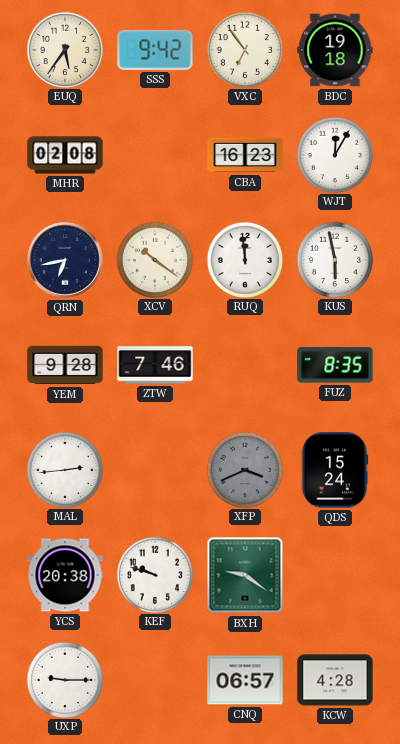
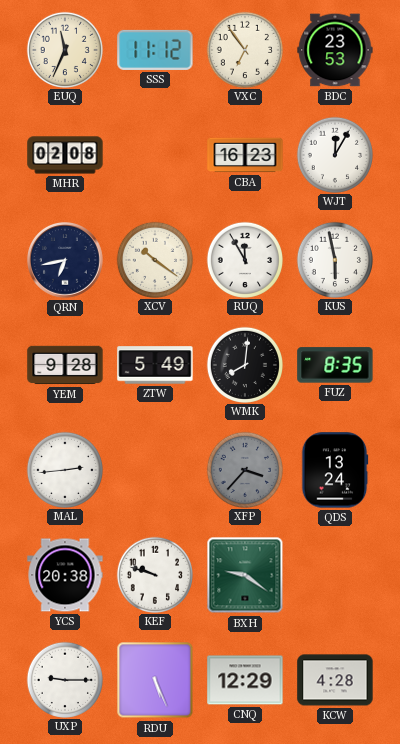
EUQ: 5:36 -> 11:34 (64, 49)
SSS: 9:42 -> 11:12 (155, 50)
BDC: 19:18 -> 23:53 (335, 50)
RUQ: 11:59 -> 11:55 (244, 259)
ZTW: 7:46 -> 5:49 (155, 365)
WMK: none -> 8:01 (244, 364)
XFP: 3:41 -> 3:37 (244, 469)
QDS: 15:24 -> 13:24 (335, 470)
RDU: none -> 5:26 (155, 680)
CNQ: 06:57 -> 12:29 (245, 680)
